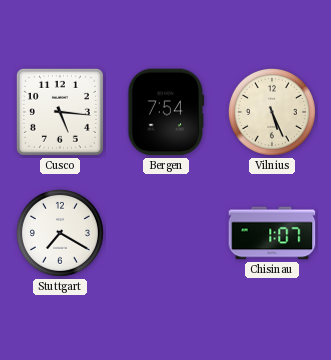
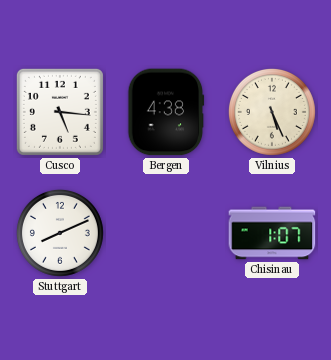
Bergen: 7:54 -> 4:38 (166, 112)
Stuttgart: 7:20 -> 8:11 (60, 233)
